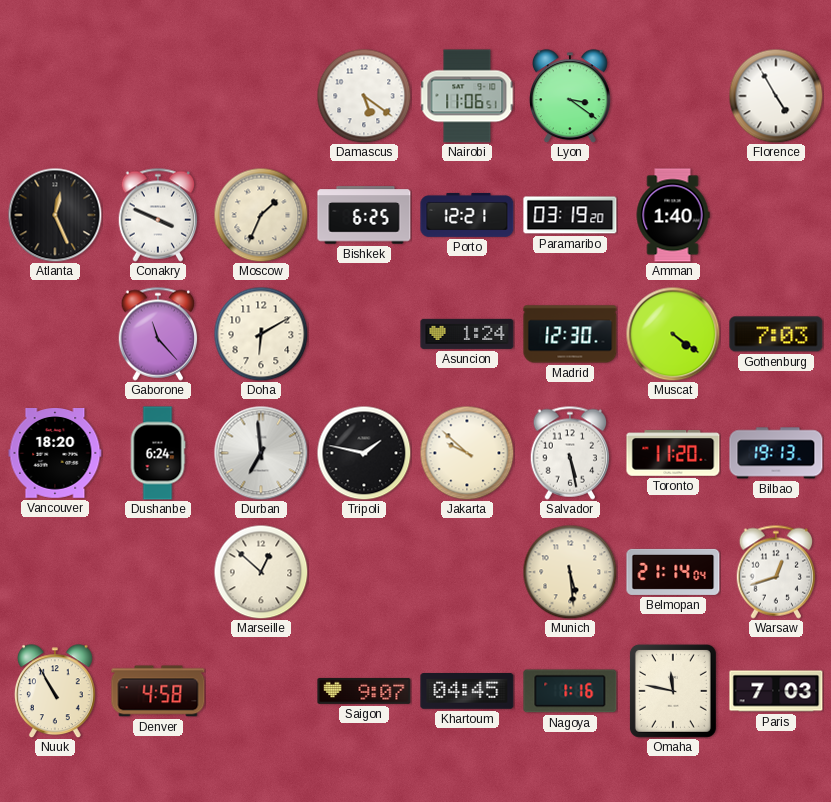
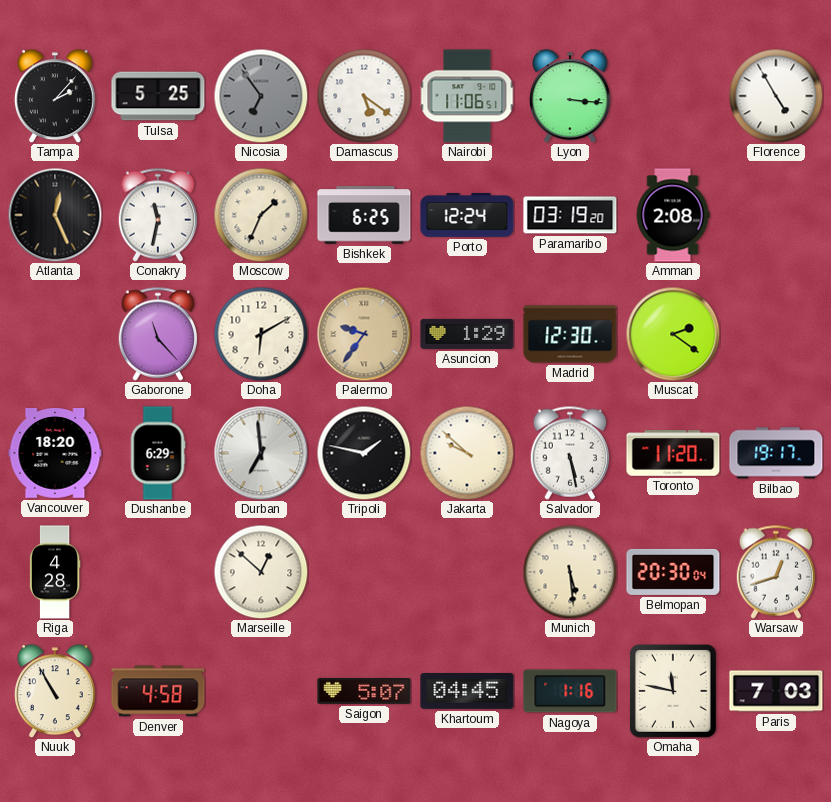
Tampa: none -> 2:07 (55, 96)
Tulsa: none -> 5:25 (158, 96)
Nicosia: none -> 6:54 (261, 96)
Lyon: 3:21 -> 3:16 (570, 96)
Conakry: 3:49 -> 11:32 (158, 215)
Porto: 12:21 -> 12:24 (467, 215)
Amman: 1:40 -> 2:08 (673, 215)
Palermo: none -> 9:36 (364, 334)
Asuncion: 1:24 -> 1:29 (467, 334)
Muscat: 4:21 -> 2:21 (673, 334)
Gothenburg: 7:03 -> none (776, 334)
Dushanbe: 6:24 -> 6:29 (158, 453)
Bilbao: 19:13 -> 19:17 (776, 453)
Riga: none -> 4:28 (55, 572)
Belmopan: 21:14 -> 20:30 (673, 572)
Saigon: 9:07 -> 5:07 (364, 691)
